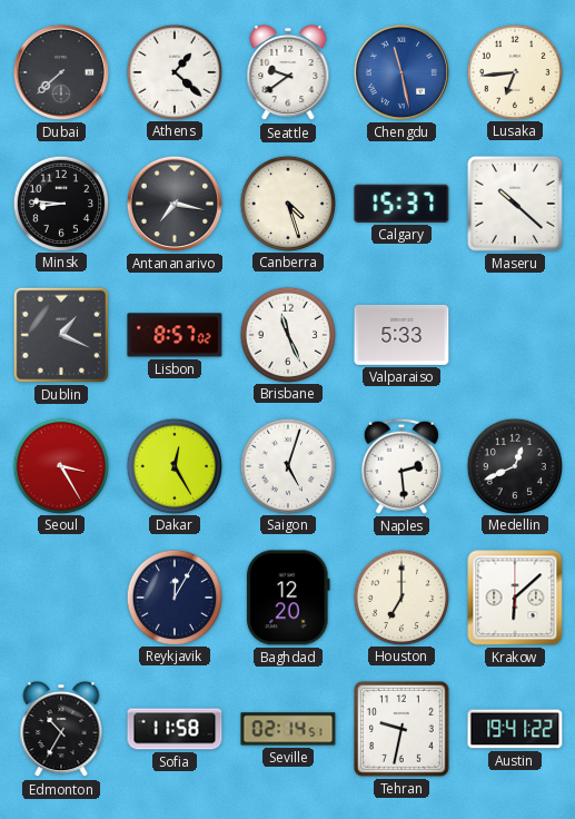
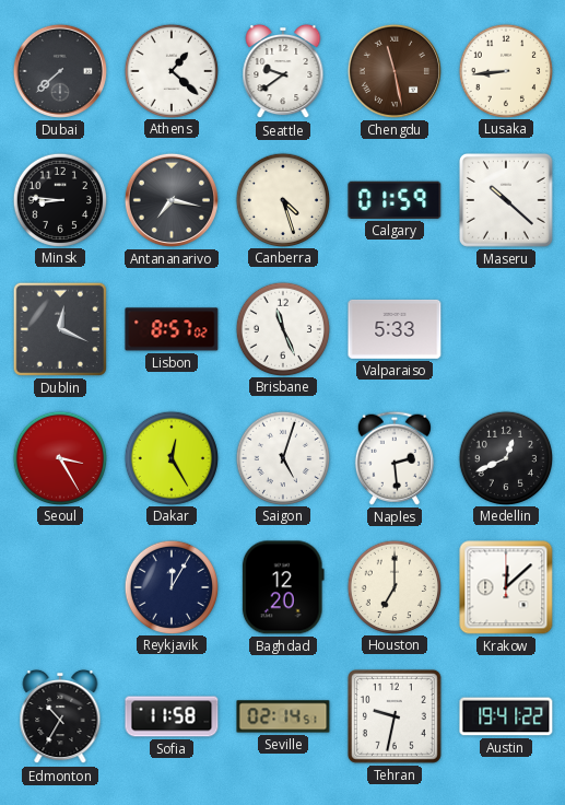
Chengdu dial: blue -> brown (395, 71)
Lusaka: 6:44 -> 8:44 (505, 70)
Calgary: 15:37 -> 01:59 (395, 200)
Dublin: 1:19 -> 12:19 (60, 329)
Krakow: 6:08 -> 12:08 (506, 587)
